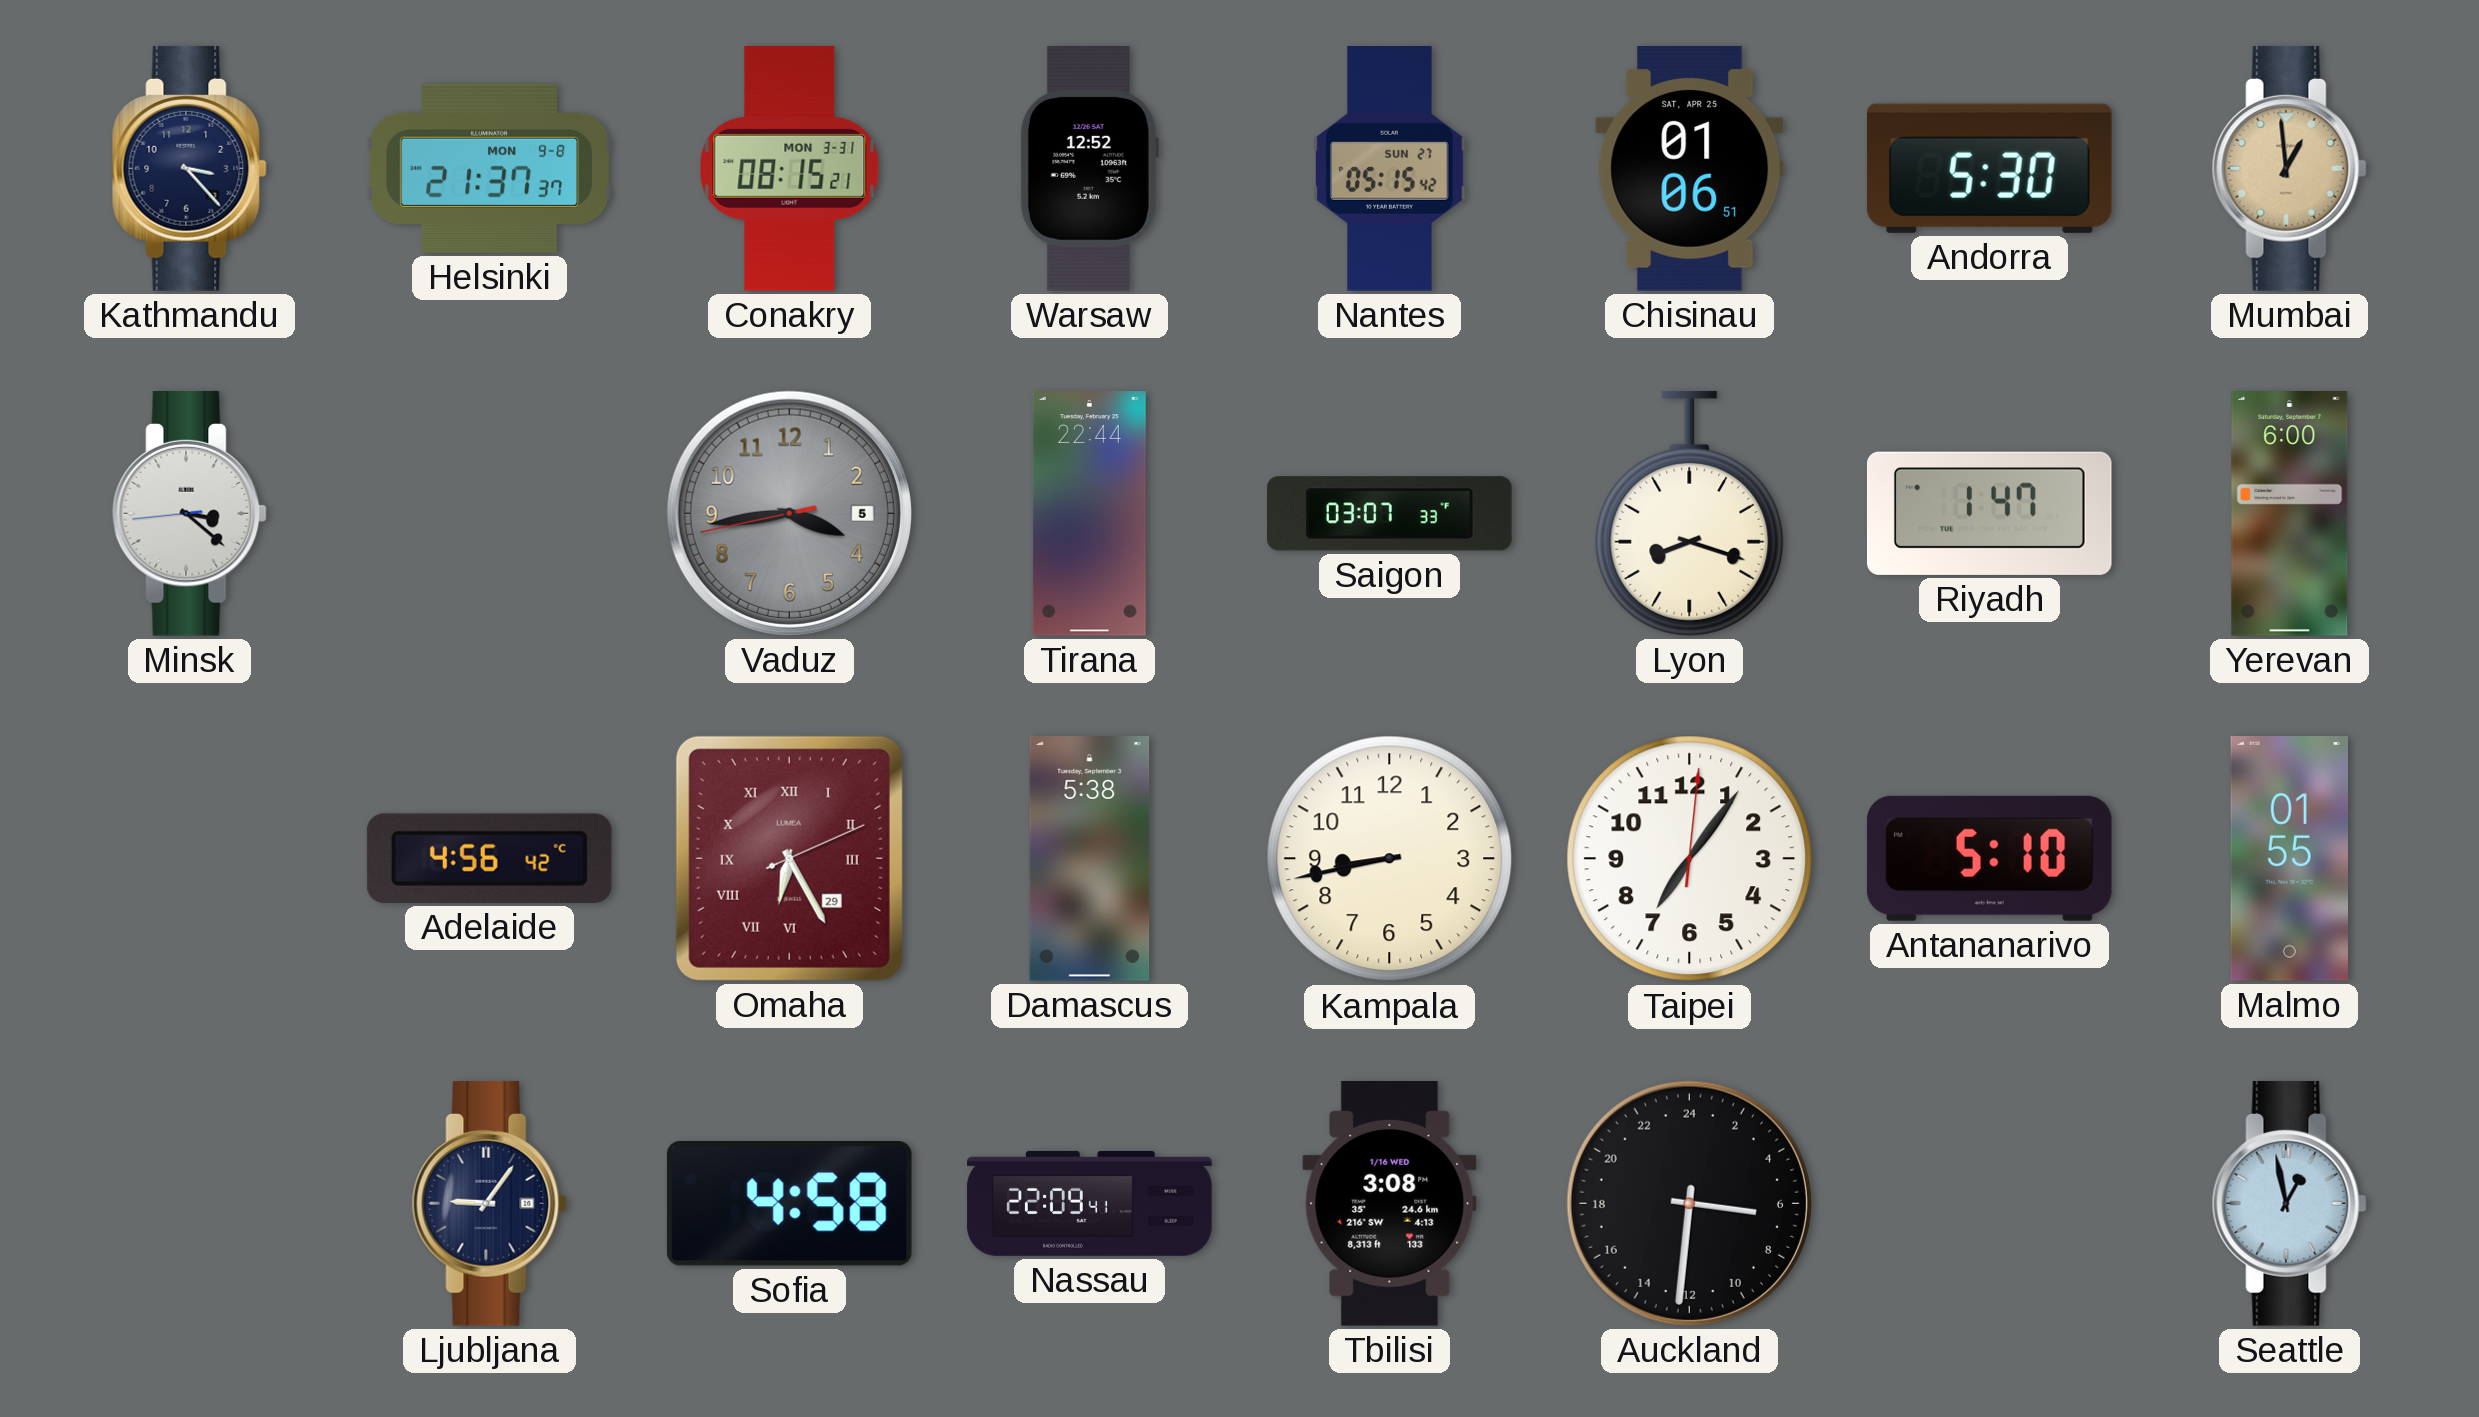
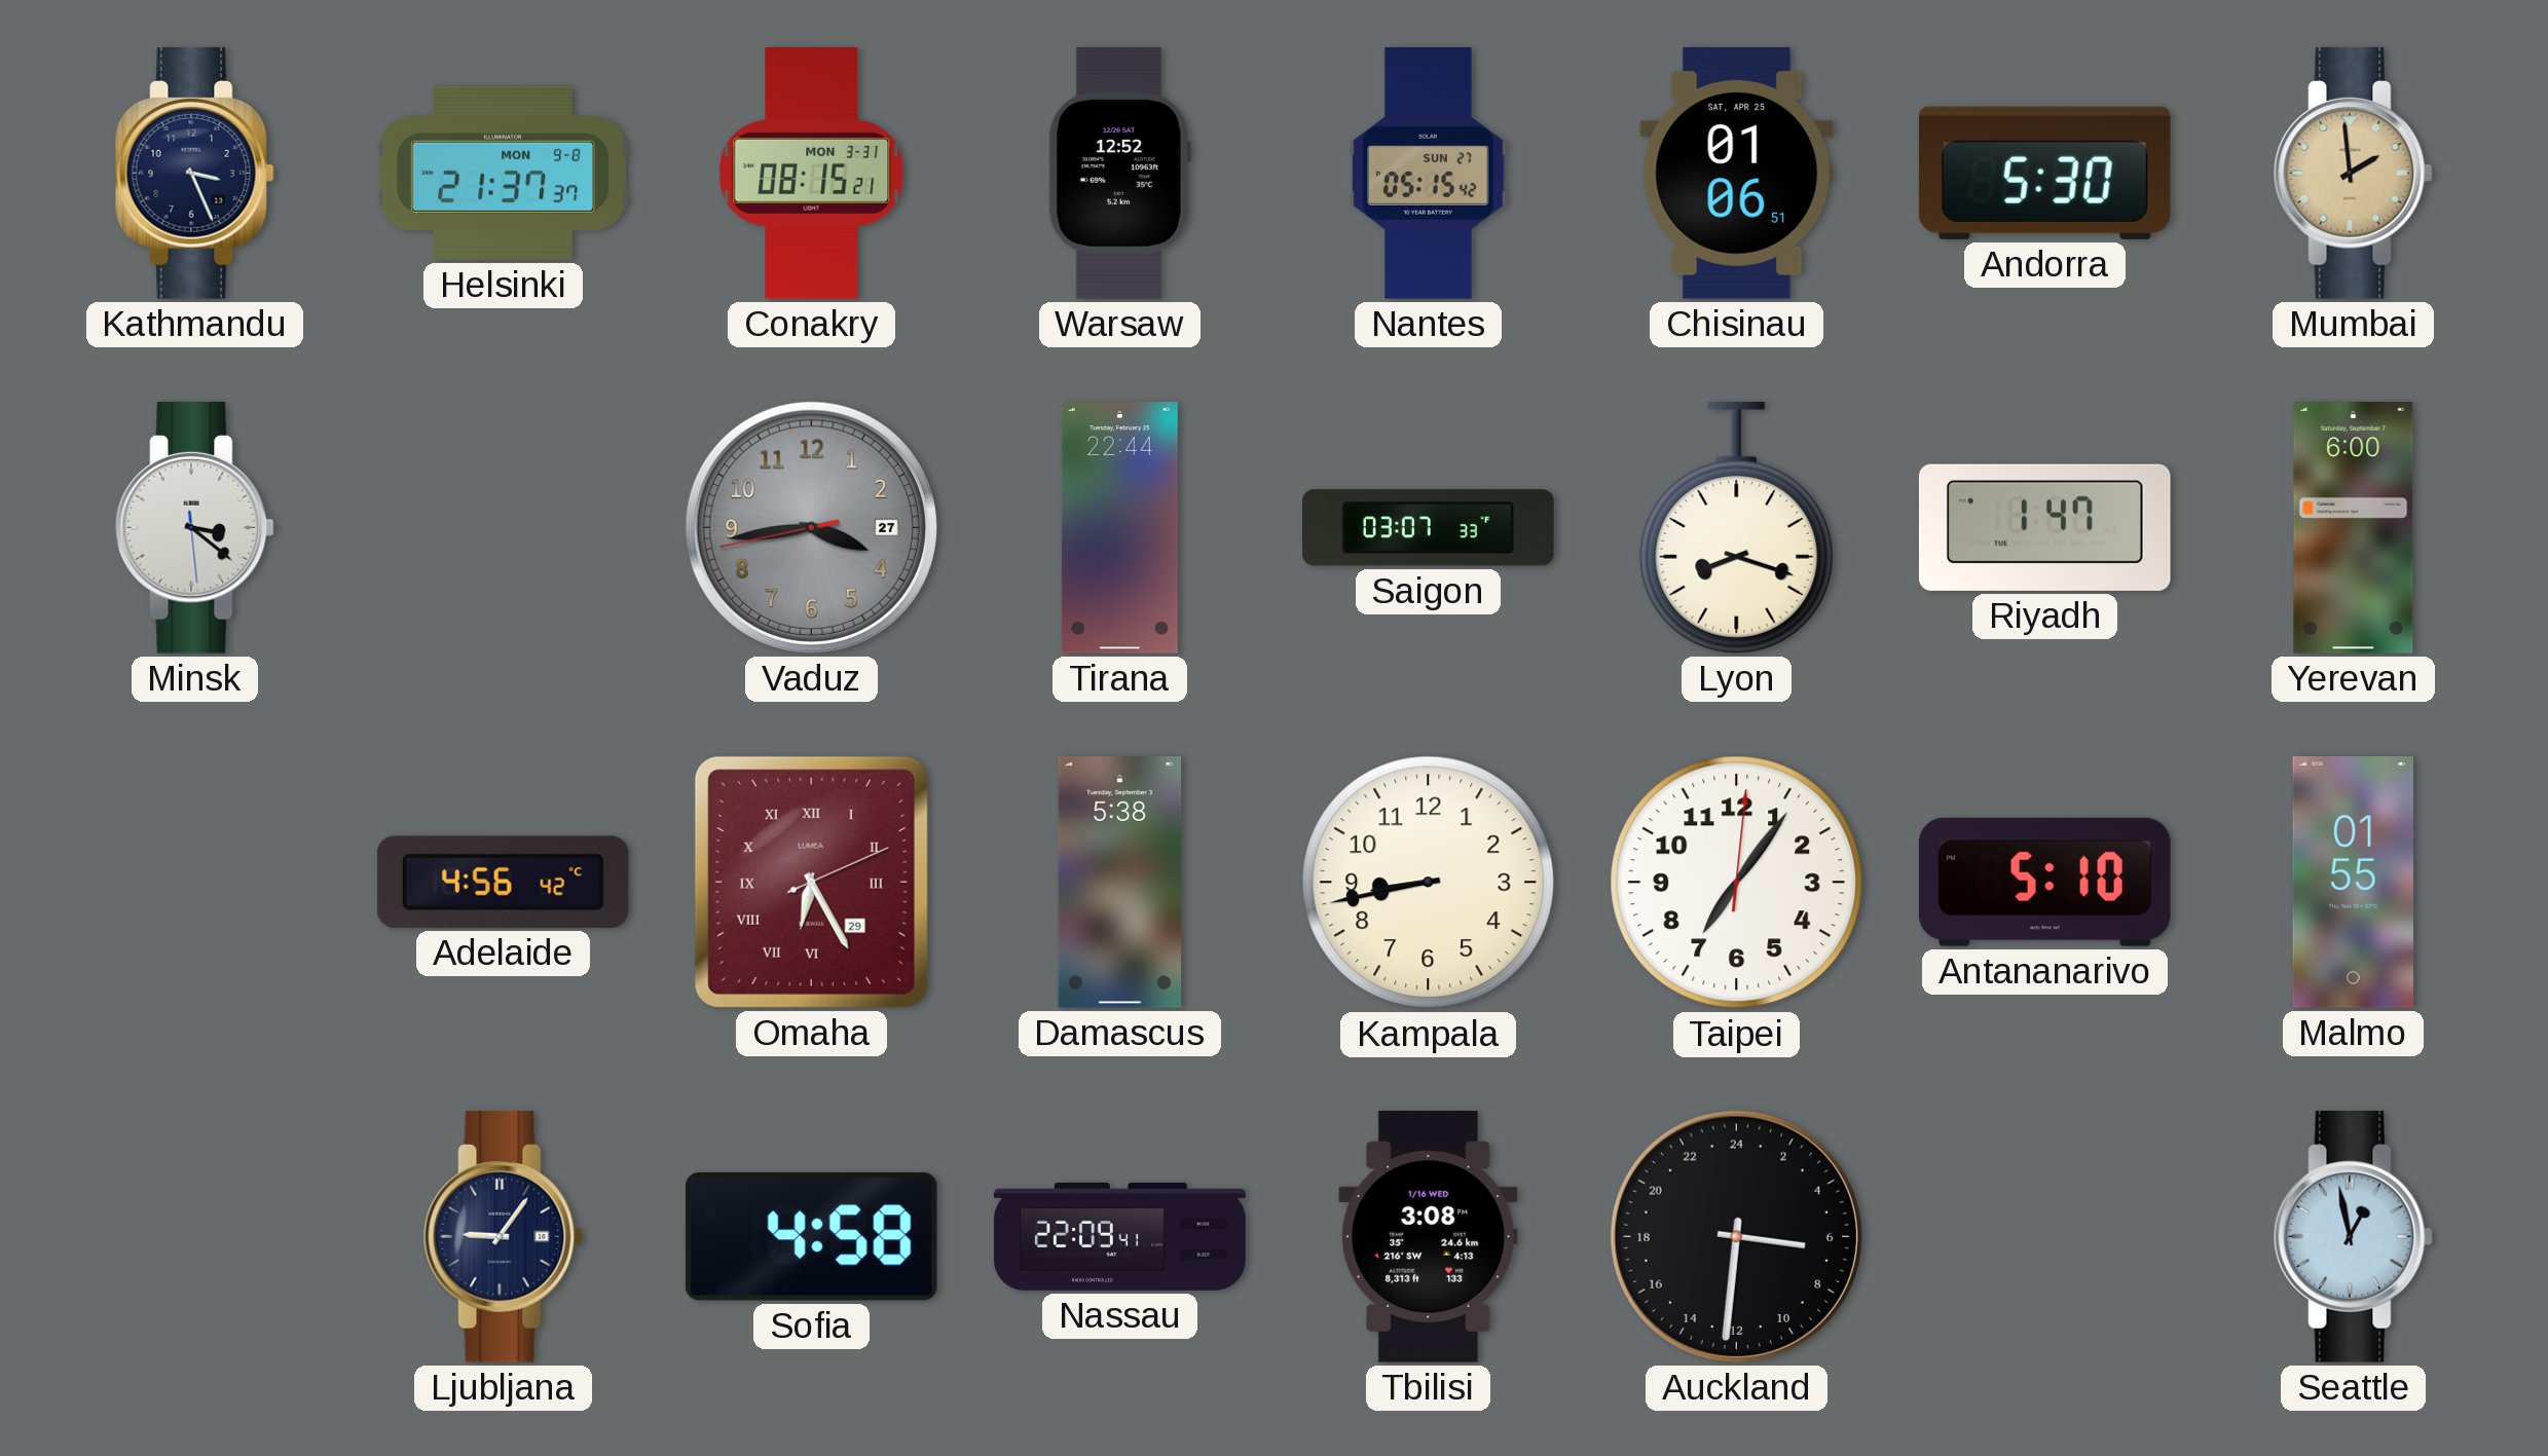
Kathmandu: 3:23 -> 3:26 (194, 173)
Mumbai: 12:59 -> 1:59 (2353, 173)
Minsk: 3:21:44 -> 3:21:29 (194, 527)
Vaduz date: 5 -> 27 (811, 527)
